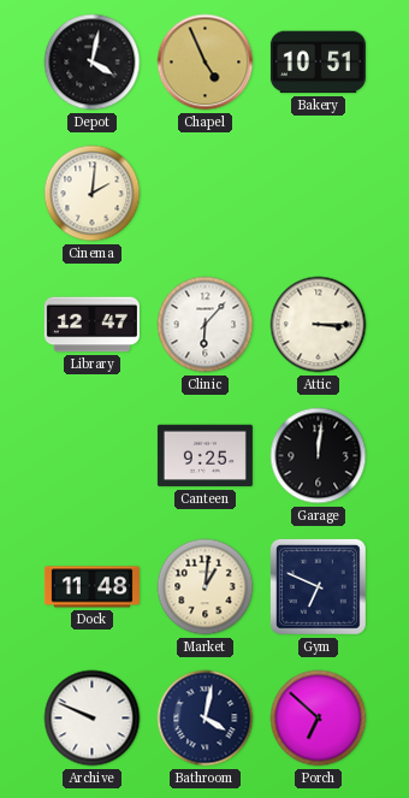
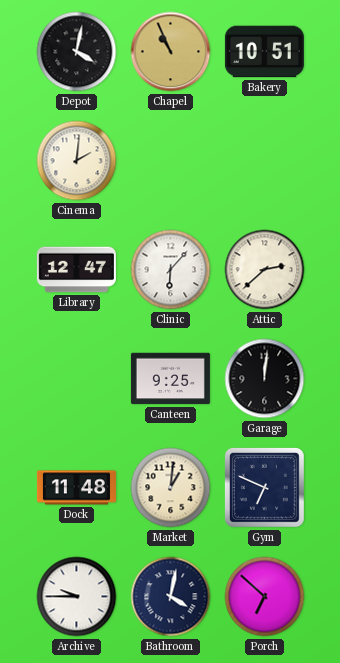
Chapel: 4:56 -> 10:56 (171, 52)
Attic: 3:15 -> 2:38 (265, 270)
Archive: 9:49 -> 9:45 (77, 597)
